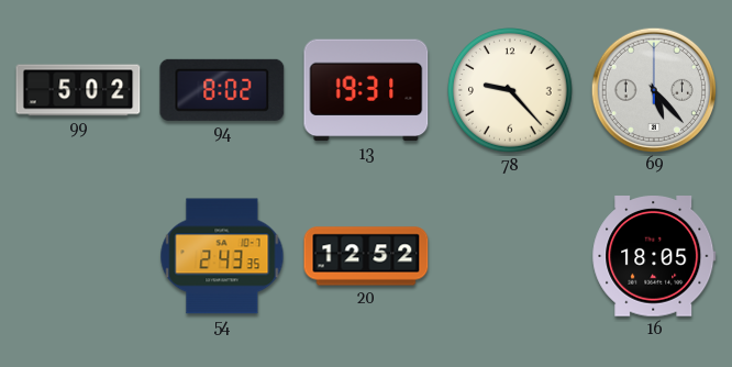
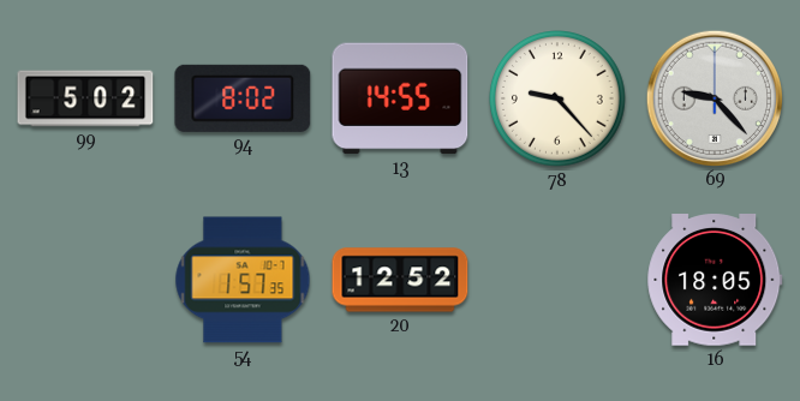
13: 19:31 -> 14:55 (400, 98)
69: 5:23 -> 9:23 (714, 97)
54: 2:43 -> 1:57 (243, 280)
